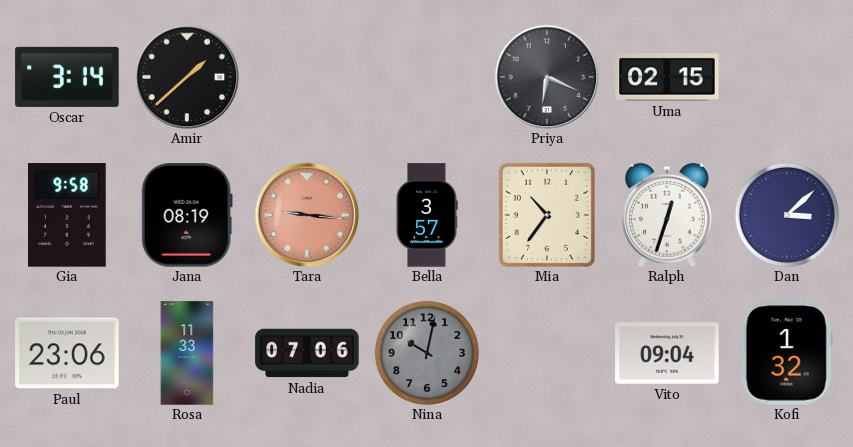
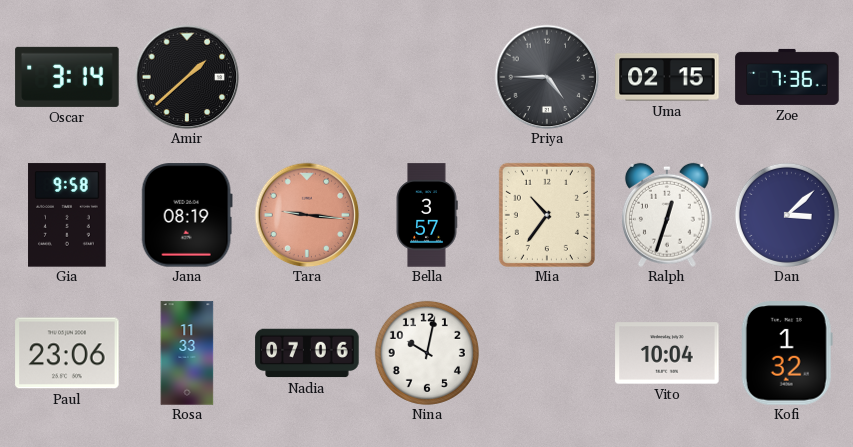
Priya: 6:19 -> 4:45 (547, 77)
Zoe: none -> 7:36 (787, 77)
Nina dial: grey -> white (427, 353)
Vito: 09:04 -> 10:04 (667, 353)
